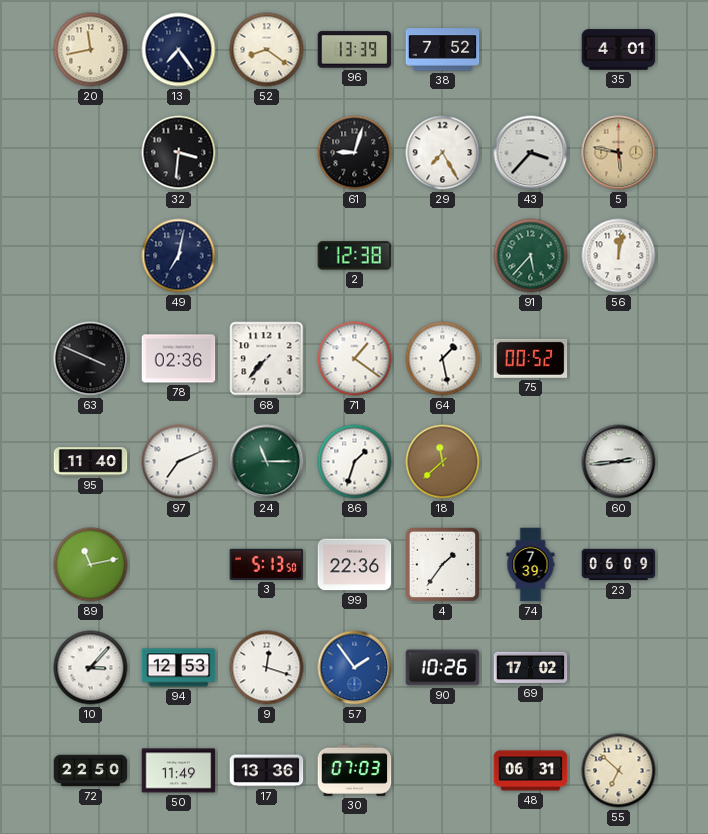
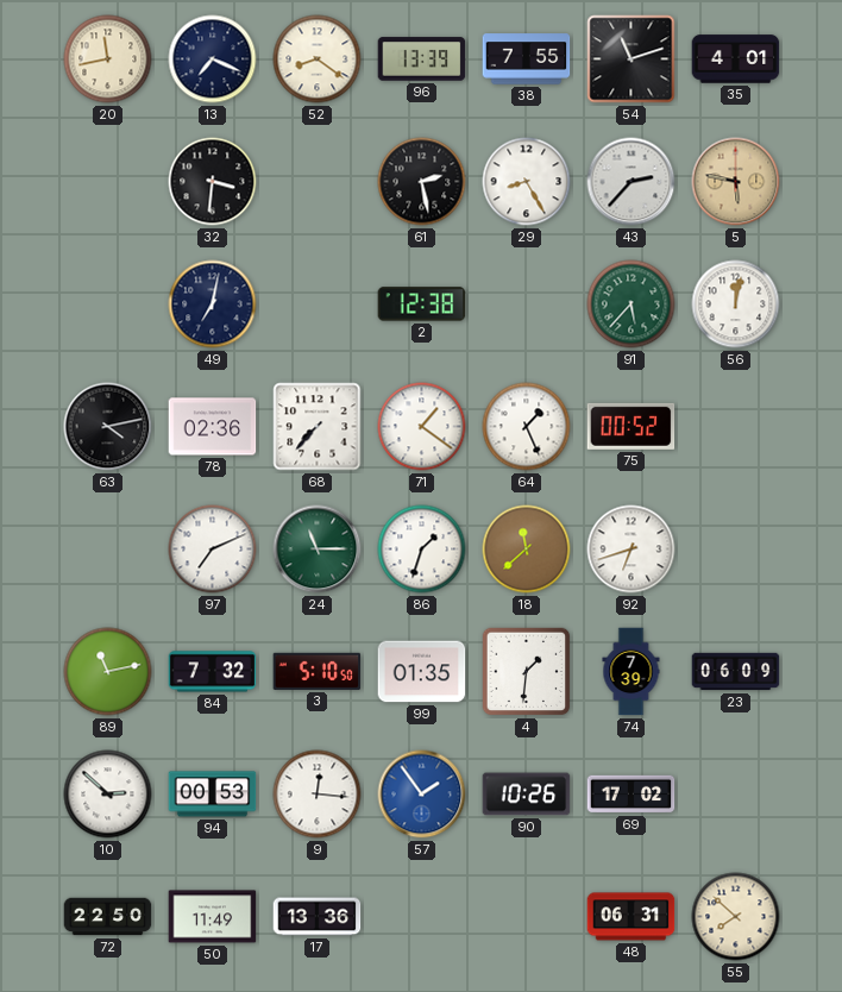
13: 7:24 -> 7:19 (213, 59)
38: 7:52 -> 7:55 (527, 59)
54: none -> 11:12 (631, 59)
61: 9:03 -> 2:28 (422, 182)
29: 7:25 -> 8:25 (527, 182)
43: 3:37 -> 2:37 (631, 182)
63: 3:49 -> 4:13 (108, 427)
64: 1:28 -> 1:26 (527, 427)
95: 11:40 -> none (91, 462)
92: none -> 6:42 (631, 550)
60: 2:44 -> none (619, 462)
84: none -> 7:32 (213, 672)
3: 5:13 -> 5:10 (318, 671)
99: 22:36 -> 01:35 (422, 672)
4: 1:36 -> 1:31 (527, 672)
10: 3:07 -> 2:52 (108, 795)
94: 12:53 -> 00:53 (213, 795)
9: 12:18 -> 12:16 (318, 795)
30: 07:03 -> none (355, 770)
55: 6:52 -> 7:52 (736, 917)
